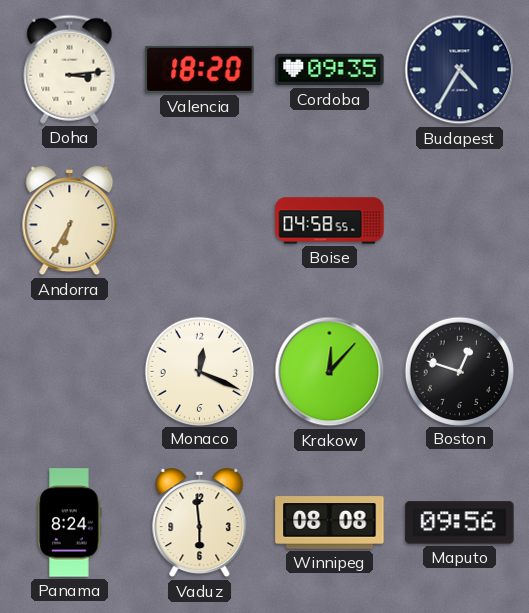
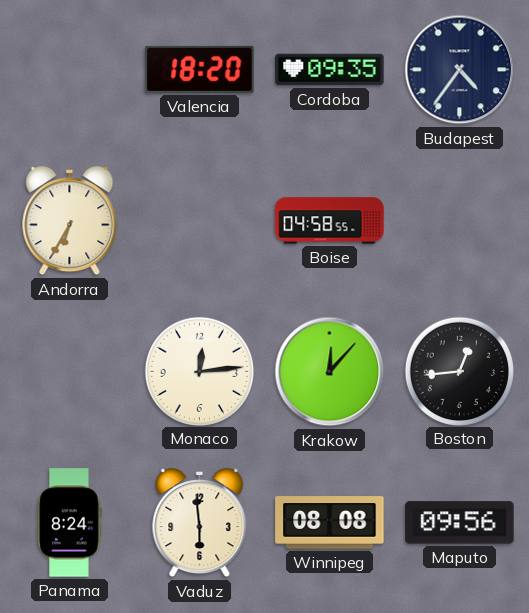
Doha: 3:14 -> none (70, 69)
Budapest: 4:35 -> 4:36 (460, 70)
Monaco: 12:19 -> 12:14 (199, 371)
Boston: 12:48 -> 12:44 (459, 371)
